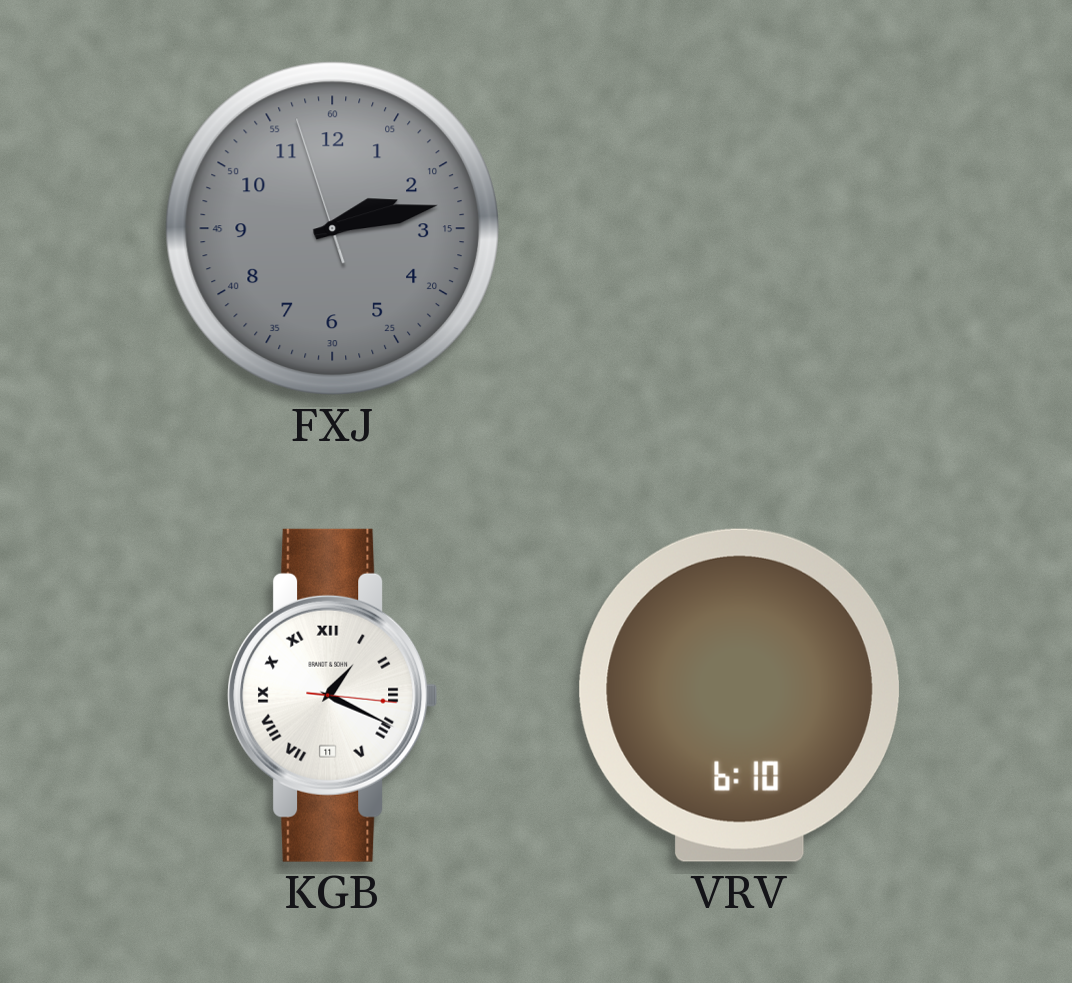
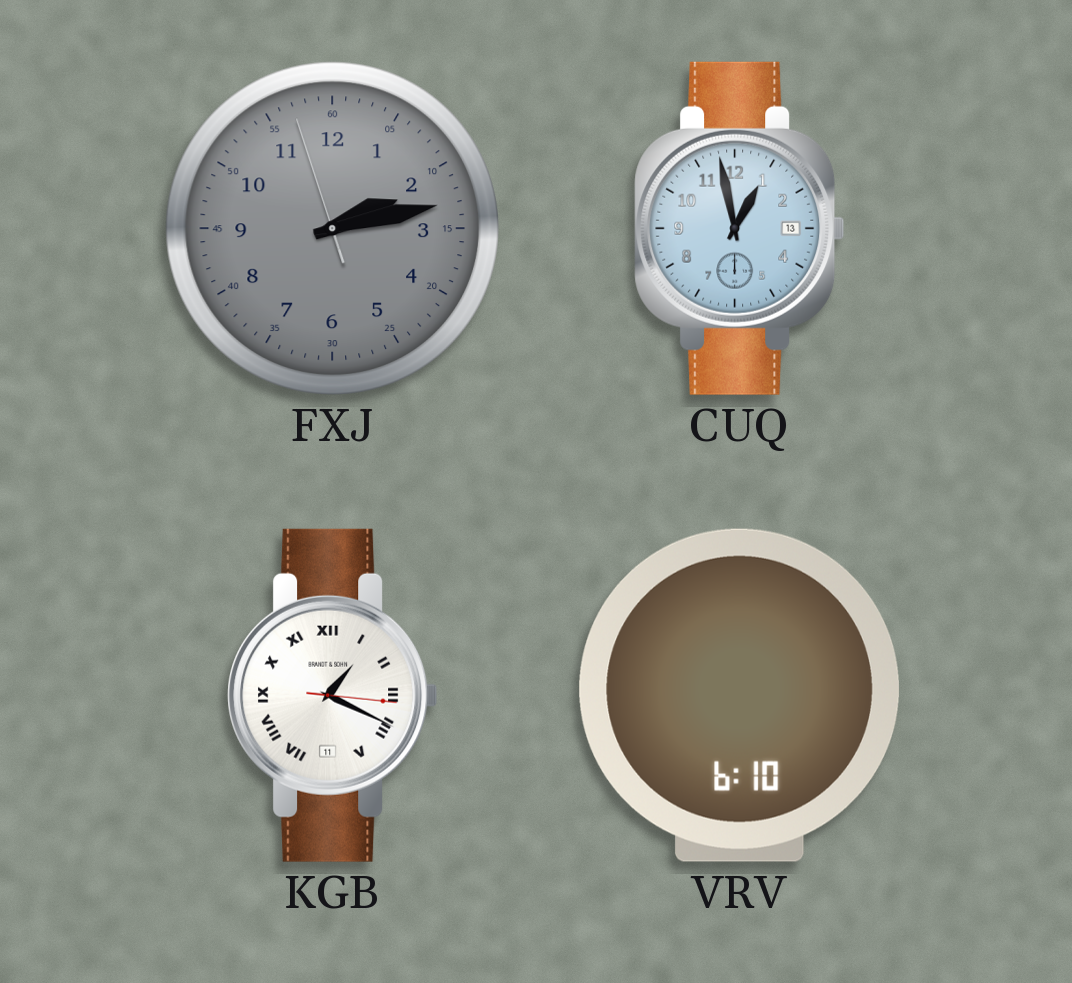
CUQ: none -> 12:58 (740, 228)
